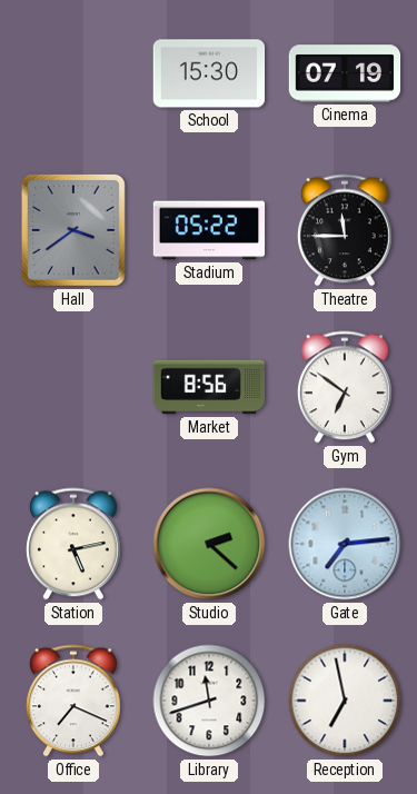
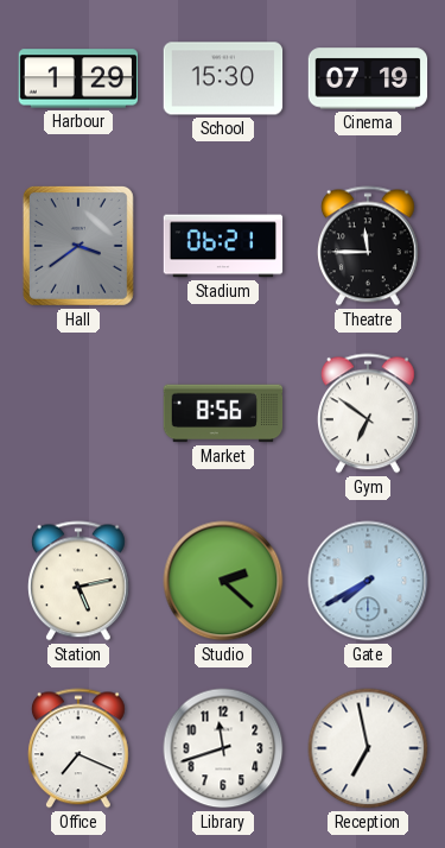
Harbour: none -> 1:29 (78, 78)
Stadium: 05:22 -> 06:21 (223, 246)
Gate: 7:14 -> 7:40 (368, 581)
